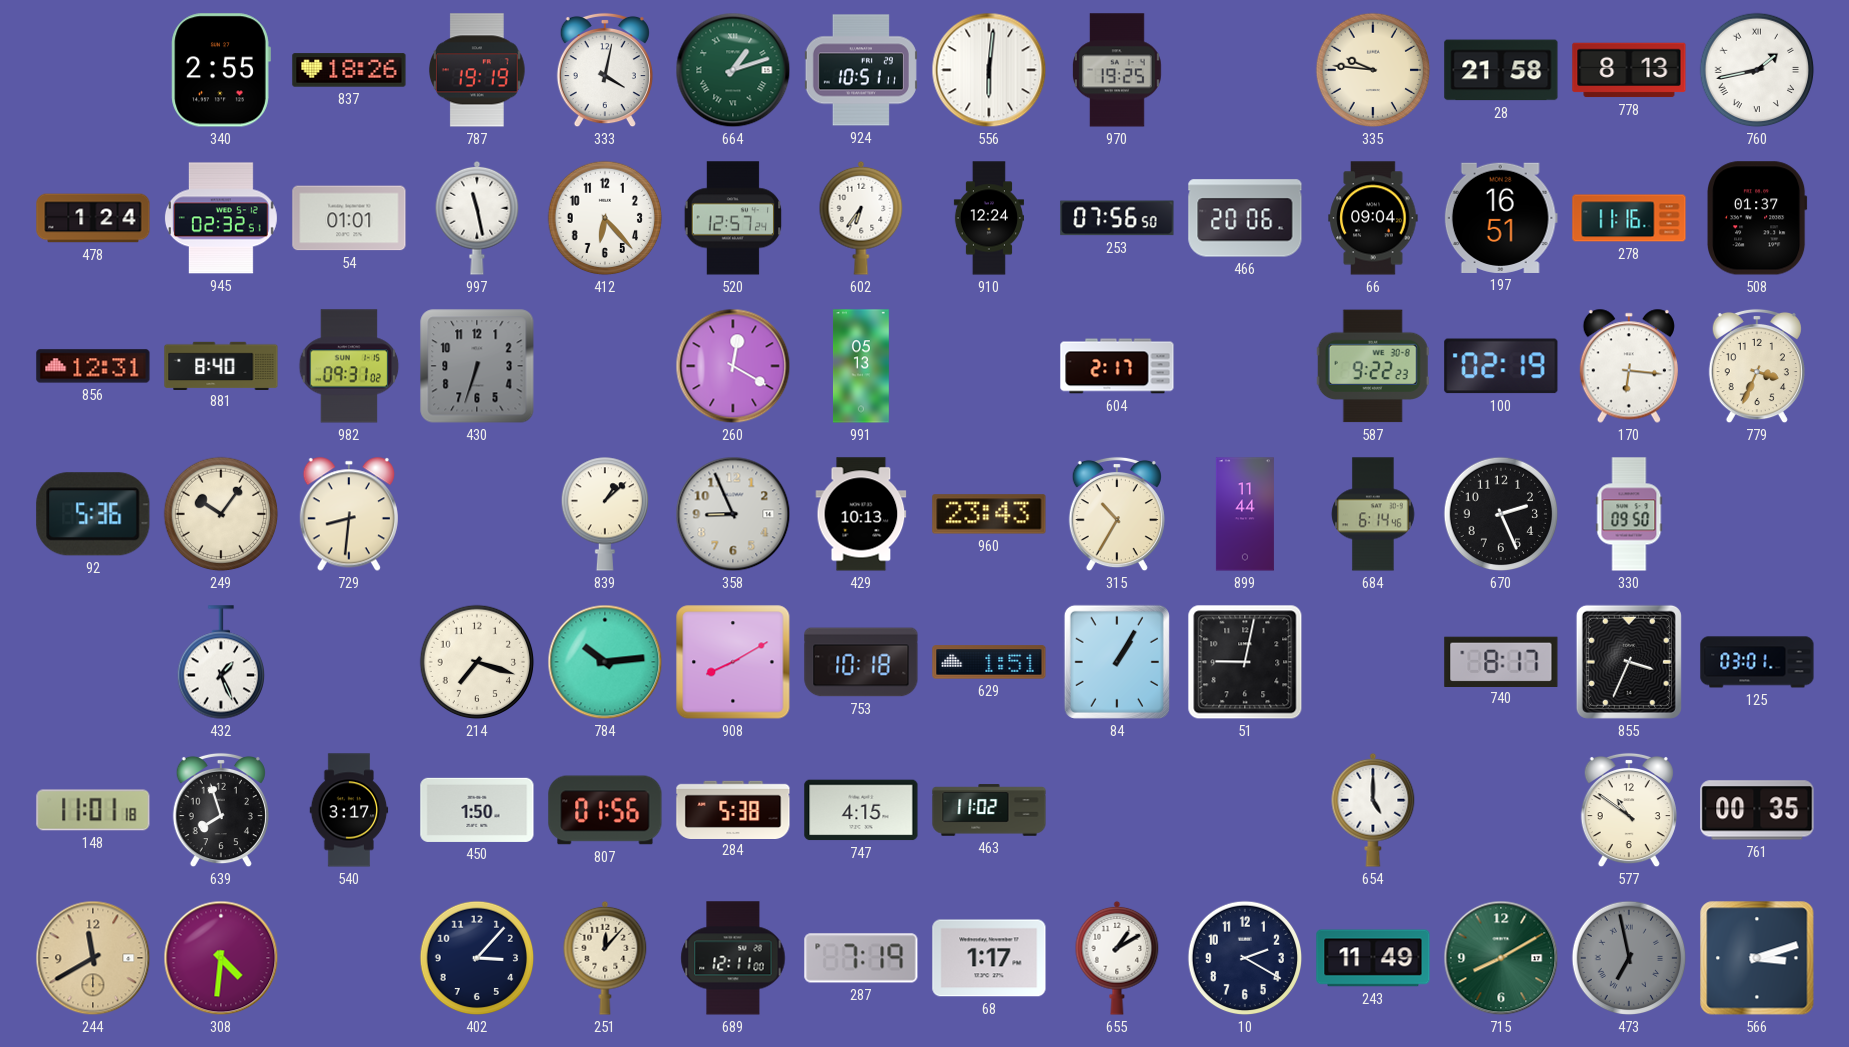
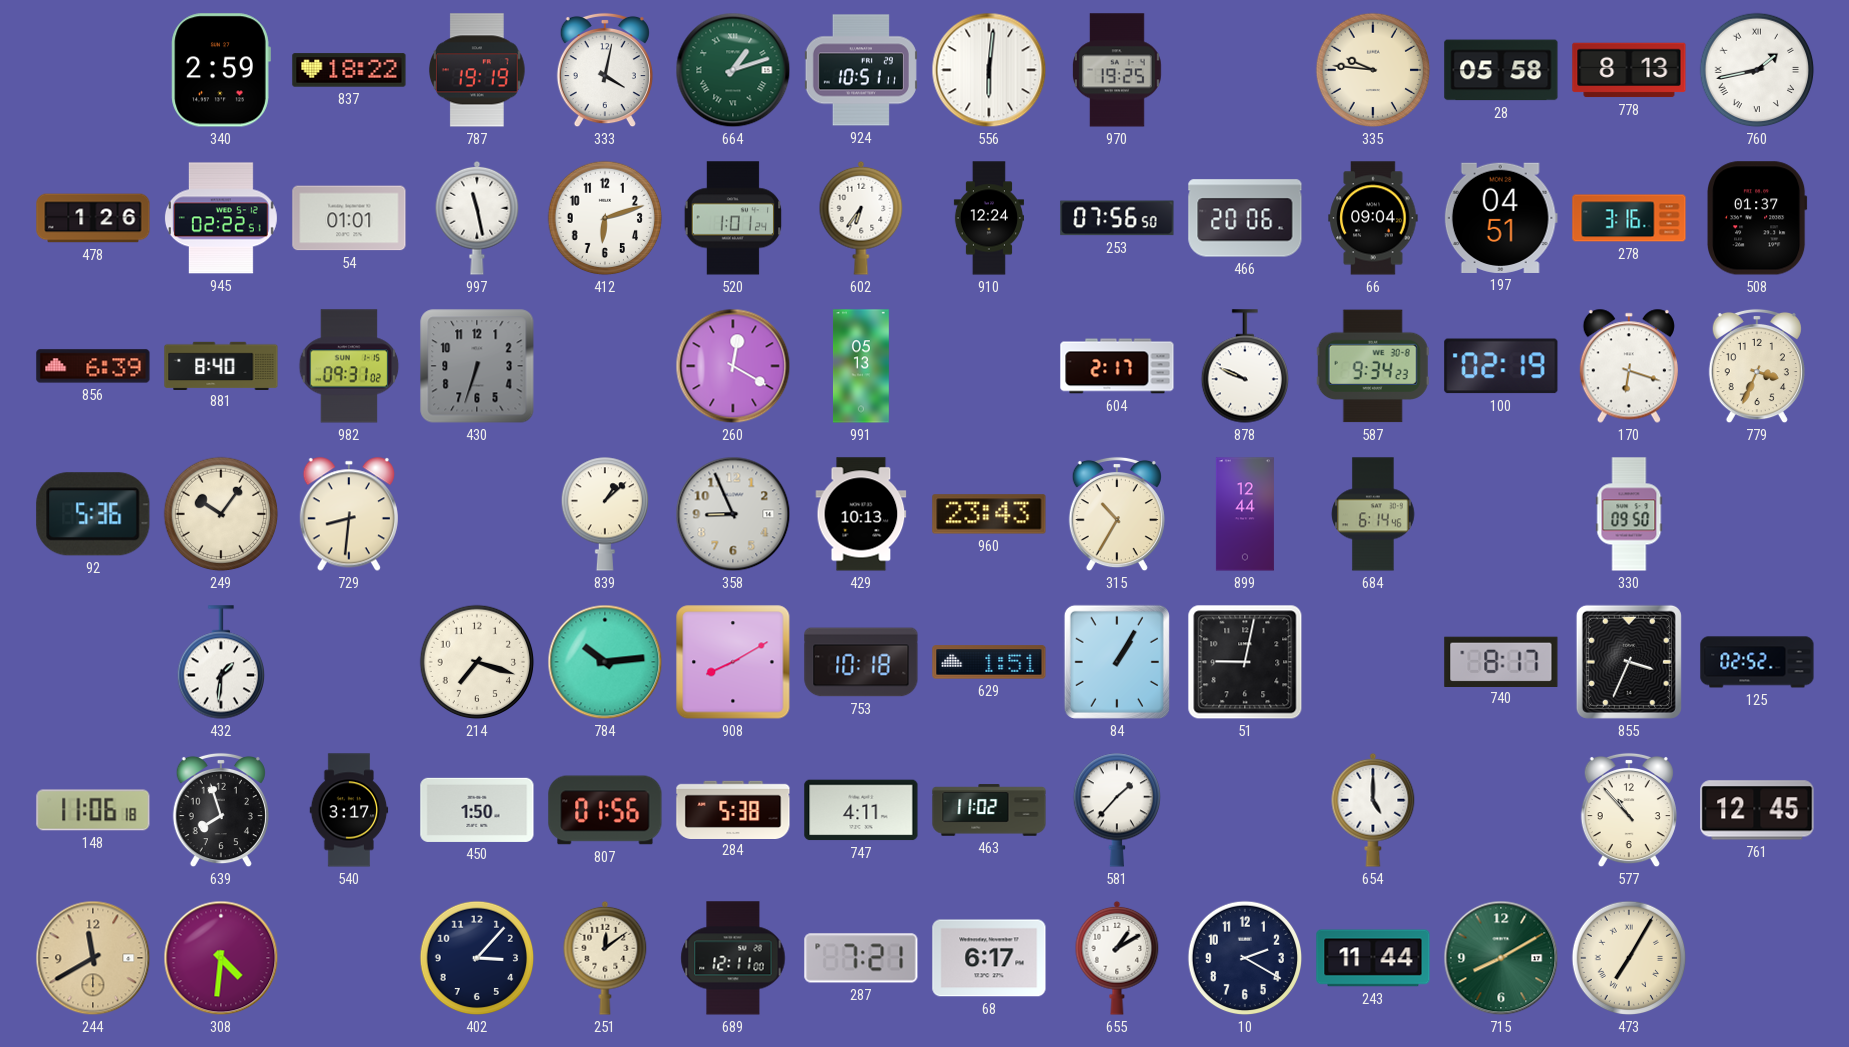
340: 2:55 -> 2:59 (221, 70)
837: 18:26 -> 18:22 (349, 70)
28: 21:58 -> 05:58 (1501, 70)
478: 1:24 -> 1:26 (93, 218)
945: 02:32 -> 02:22 (221, 218)
412: 6:23 -> 6:12 (605, 218)
520: 12:57 -> 1:01 (733, 218)
197: 16:51 -> 04:51 (1501, 218)
278: 11:16 -> 3:16 (1629, 218)
856: 12:31 -> 6:39 (93, 366)
878: none -> 9:49 (1244, 366)
587: 9:22 -> 9:34 (1373, 366)
170: 6:16 -> 6:18 (1629, 366)
899: 11:44 -> 12:44 (1245, 514)
670: 2:26 -> none (1501, 514)
432: 1:26 -> 1:31 (220, 662)
125: 03:01 -> 02:52 (1757, 662)
148: 11:01 -> 11:06 (93, 810)
747: 4:15 -> 4:11 (861, 810)
581: none -> 1:37 (1116, 810)
577: 10:51 -> 10:53 (1629, 810)
761: 00:35 -> 12:45 (1757, 810)
251: 12:07 -> 12:09 (605, 958)
287: 7:19 -> 7:21 (861, 958)
68: 1:17 -> 6:17 (989, 958)
243: 11:49 -> 11:44 (1373, 958)
473: 6:58 -> 7:05 (1629, 958)
473 dial: grey -> cream (1629, 958)
566: 3:12 -> none (1757, 958)
